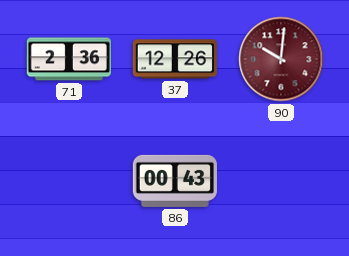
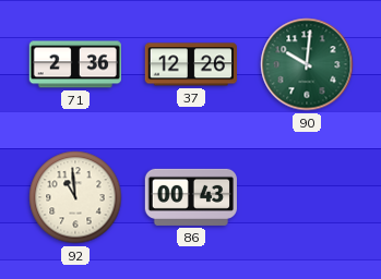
90 dial: burgundy -> green (307, 64)
92: none -> 10:59 (75, 197)
